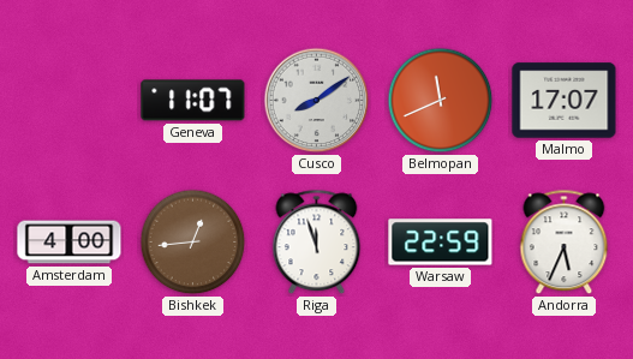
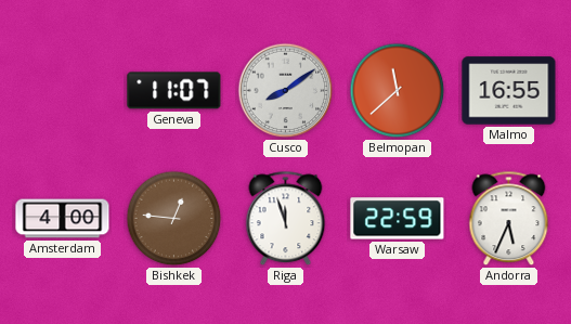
Belmopan: 11:41 -> 11:38 (398, 91)
Malmo: 17:07 -> 16:55 (509, 91)
Bishkek: 12:44 -> 12:46 (174, 219)
